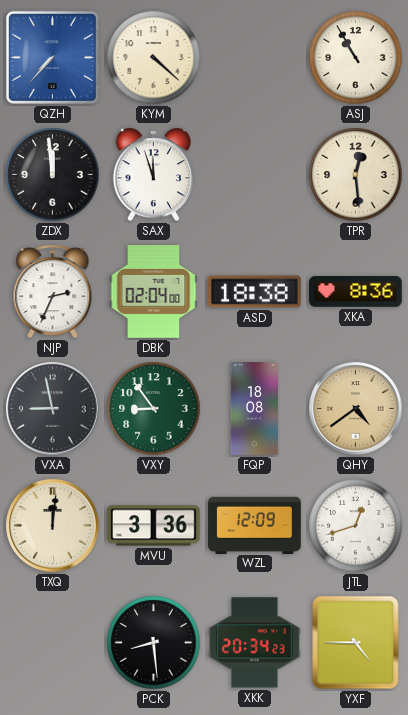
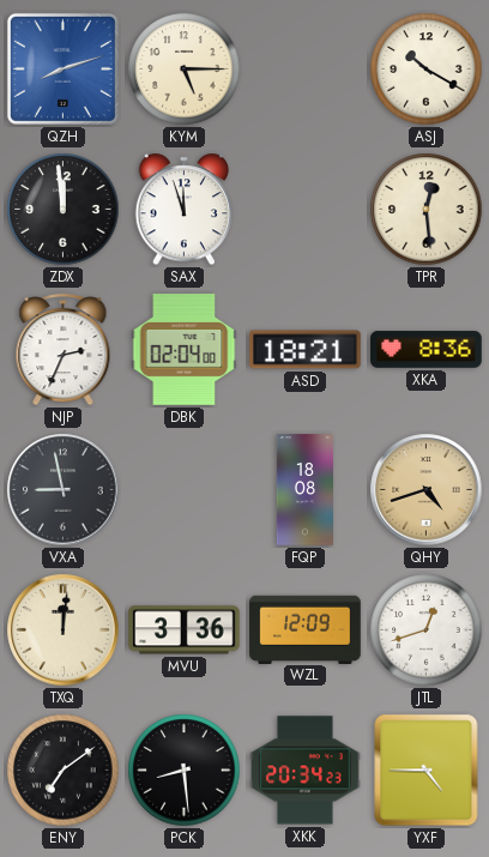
QZH: 7:37 -> 8:12 (62, 68)
KYM: 4:22 -> 5:15 (185, 70)
ASJ: 10:55 -> 10:20 (427, 70)
ASD: 18:38 -> 18:21 (306, 350)
VXY: 8:54 -> none (154, 409)
QHY: 4:39 -> 4:42 (427, 490)
ENY: none -> 7:09 (64, 771)
